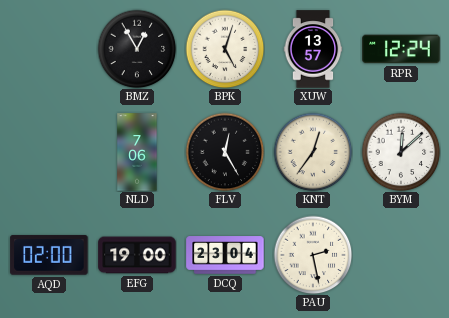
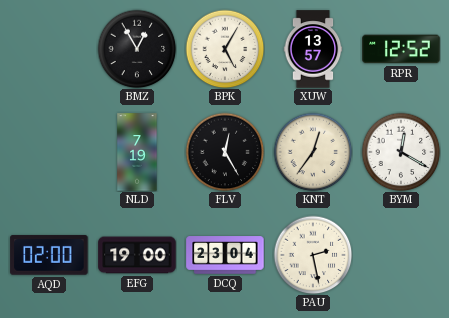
BPK: 5:03 -> 5:05 (225, 49)
RPR: 12:24 -> 12:52 (401, 49)
NLD: 7:06 -> 7:19 (137, 152)
BYM: 12:08 -> 12:20 (401, 152)
